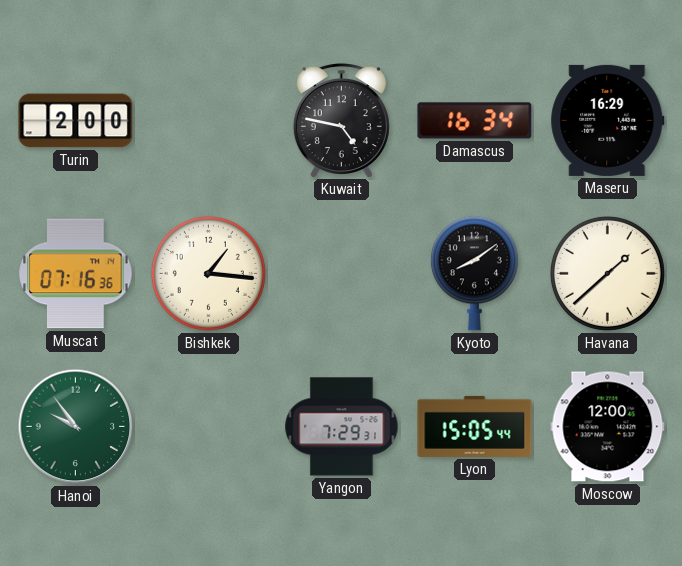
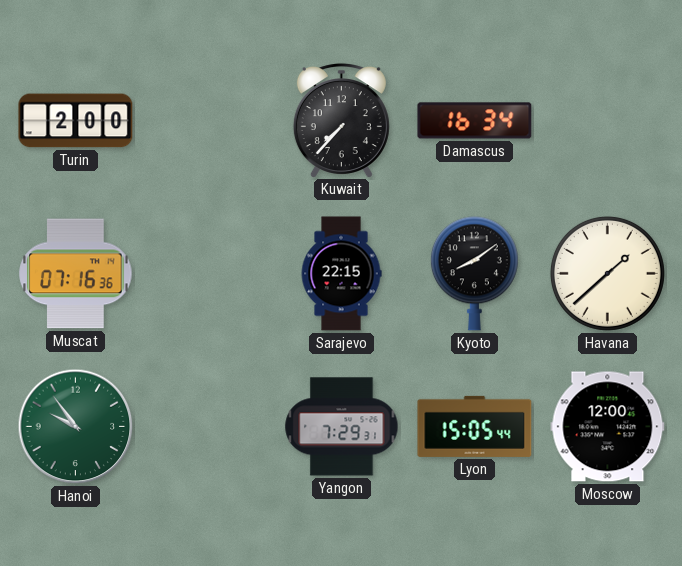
Kuwait: 4:47 -> 7:37 (341, 120)
Maseru: 16:29 -> none (608, 120)
Bishkek: 1:16 -> none (208, 273)
Sarajevo: none -> 22:15 (341, 274)
